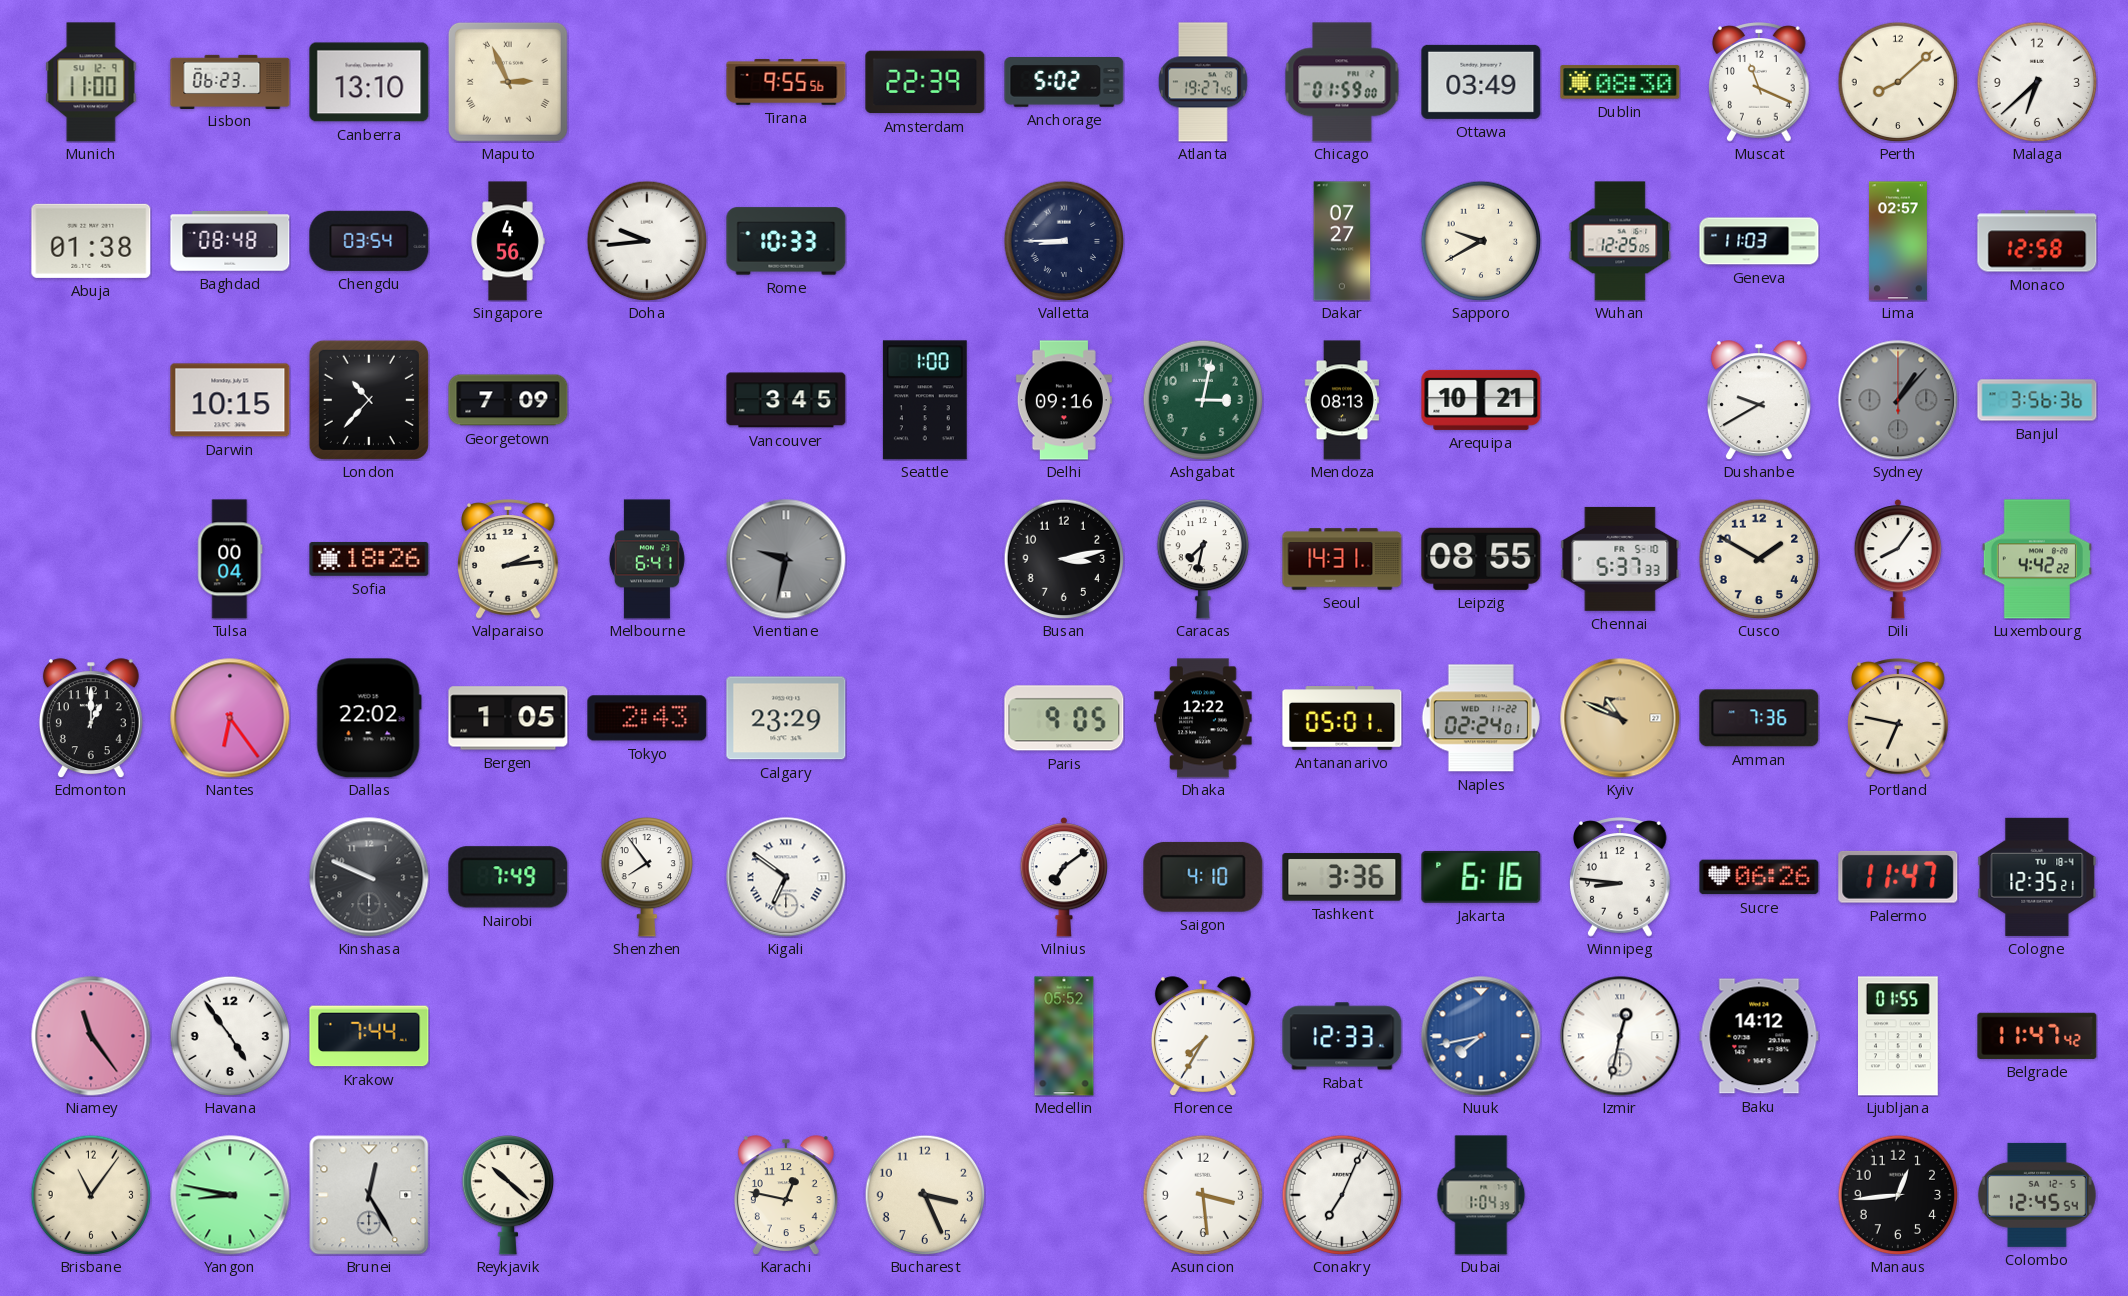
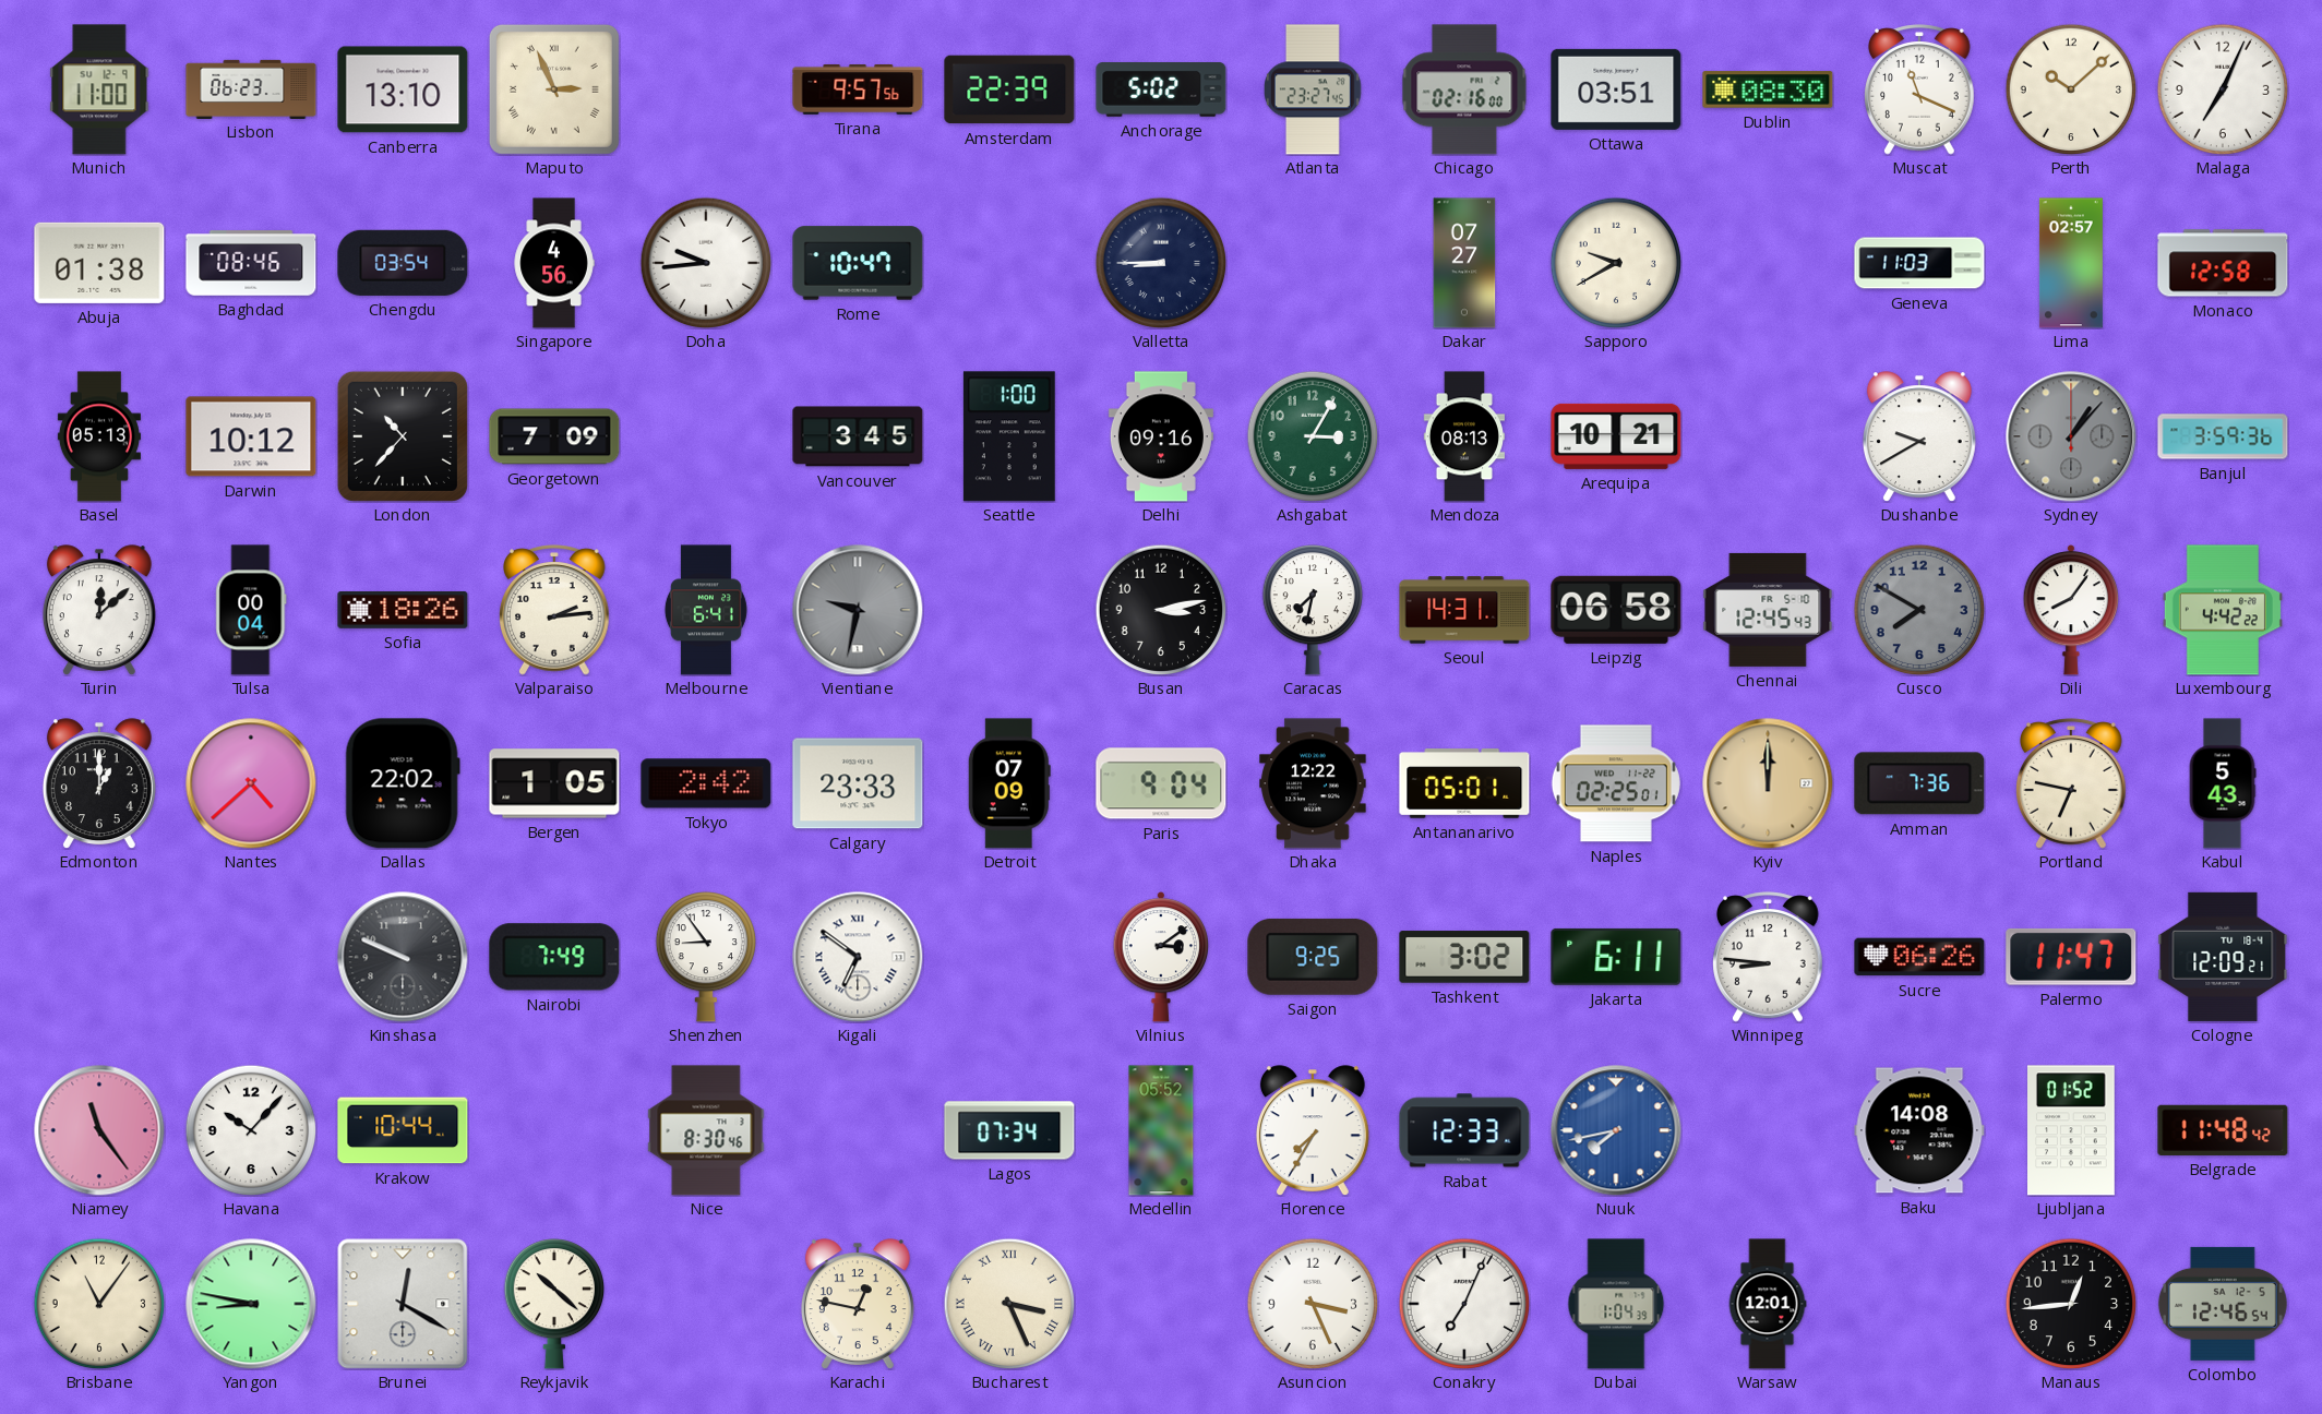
Tirana: 9:55 -> 9:57 (858, 91)
Atlanta: 19:27 -> 23:27 (1314, 89)
Chicago: 01:59 -> 02:16 (1464, 89)
Ottawa: 03:49 -> 03:51 (1616, 89)
Perth: 8:08 -> 10:08 (2071, 89)
Malaga: 6:38 -> 7:04 (2223, 89)
Baghdad: 08:48 -> 08:46 (251, 263)
Rome: 10:33 -> 10:47 (858, 263)
Wuhan: 12:25 -> none (1620, 241)
Basel: none -> 05:13 (99, 436)
Darwin: 10:15 -> 10:12 (251, 436)
Ashgabat: 3:02 -> 3:05 (1313, 436)
Banjul: 3:56 -> 3:59 (2223, 436)
Turin: none -> 12:08 (99, 610)
Leipzig: 08:55 -> 06:58 (1616, 610)
Chennai: 5:37 -> 12:45 (1768, 610)
Cusco: 1:50 -> 7:50 (1919, 610)
Cusco dial: cream -> grey (1919, 610)
Nantes: 6:24 -> 4:38 (251, 783)
Tokyo: 2:43 -> 2:42 (706, 783)
Calgary: 23:29 -> 23:33 (858, 783)
Detroit: none -> 07:09 (1009, 783)
Paris: 9:05 -> 9:04 (1161, 783)
Naples: 02:24 -> 02:25 (1616, 783)
Kyiv: 10:49 -> 12:00 (1768, 783)
Kabul: none -> 5:43 (2223, 783)
Shenzhen: 7:54 -> 8:54 (705, 958)
Vilnius: 7:09 -> 3:09 (1161, 958)
Saigon: 4:10 -> 9:25 (1313, 957)
Tashkent: 3:36 -> 3:02 (1464, 957)
Jakarta: 6:16 -> 6:11 (1616, 957)
Cologne: 12:35 -> 12:09 (2223, 957)
Havana: 4:54 -> 10:07 (251, 1130)
Krakow: 7:44 -> 10:44 (403, 1130)
Nice: none -> 8:30 (706, 1130)
Lagos: none -> 07:34 (1009, 1130)
Izmir: 12:32 -> none (1620, 1036)
Baku: 14:12 -> 14:08 (1919, 1130)
Ljubljana: 01:55 -> 01:52 (2072, 1130)
Belgrade: 11:47 -> 11:48 (2223, 1130)
Brunei: 12:25 -> 12:20 (403, 1304)
Bucharest numerals: Arabic -> Roman (1009, 1304)
Asuncion: 3:29 -> 3:26 (1313, 1304)
Warsaw: none -> 12:01 (1768, 1304)
Colombo: 12:45 -> 12:46 (2223, 1304)
